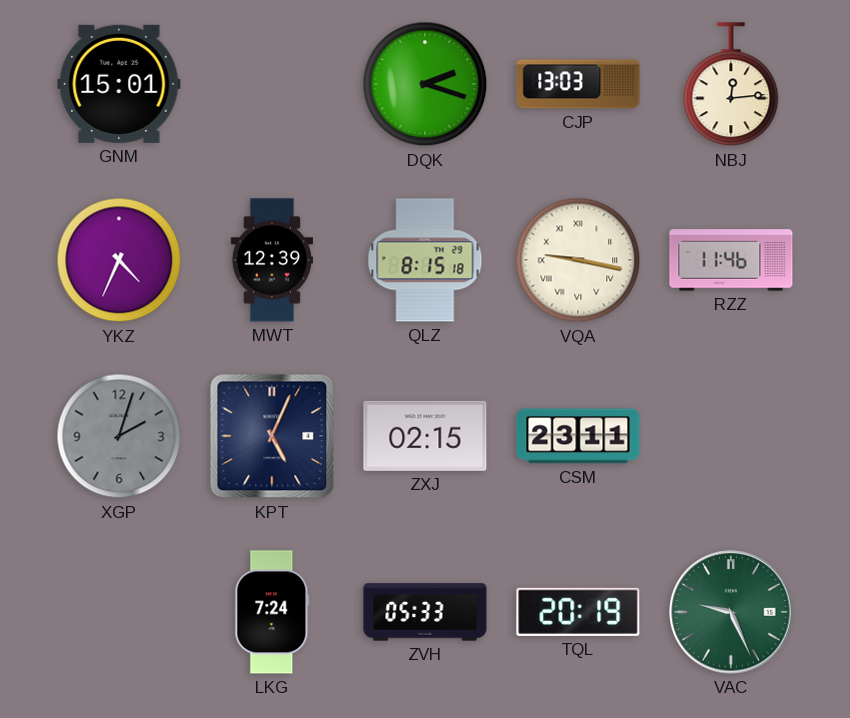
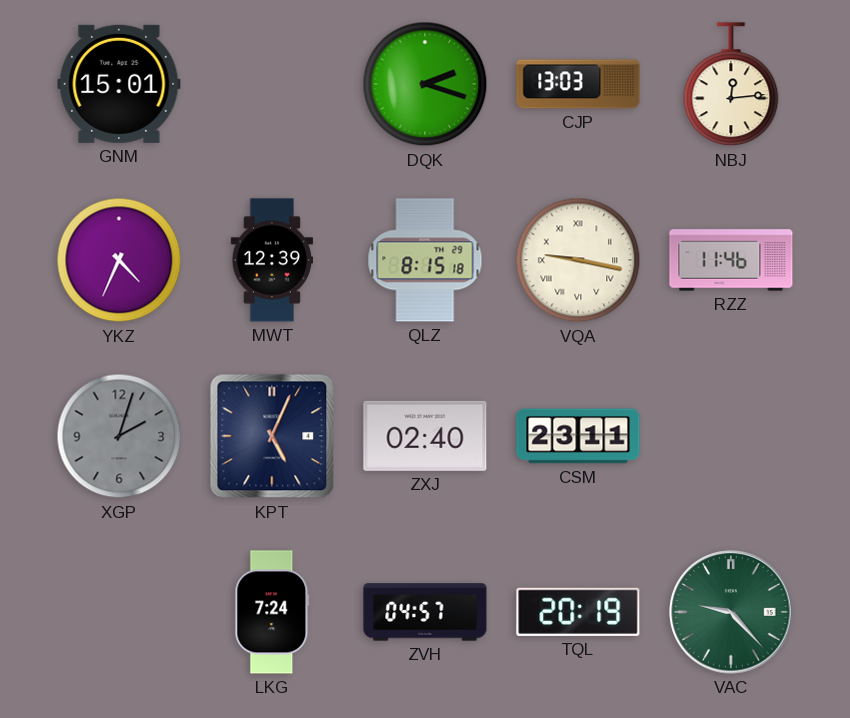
ZXJ: 02:15 -> 02:40 (425, 436)
ZVH: 05:33 -> 04:57 (425, 612)
VAC: 9:26 -> 9:23 (731, 612)
